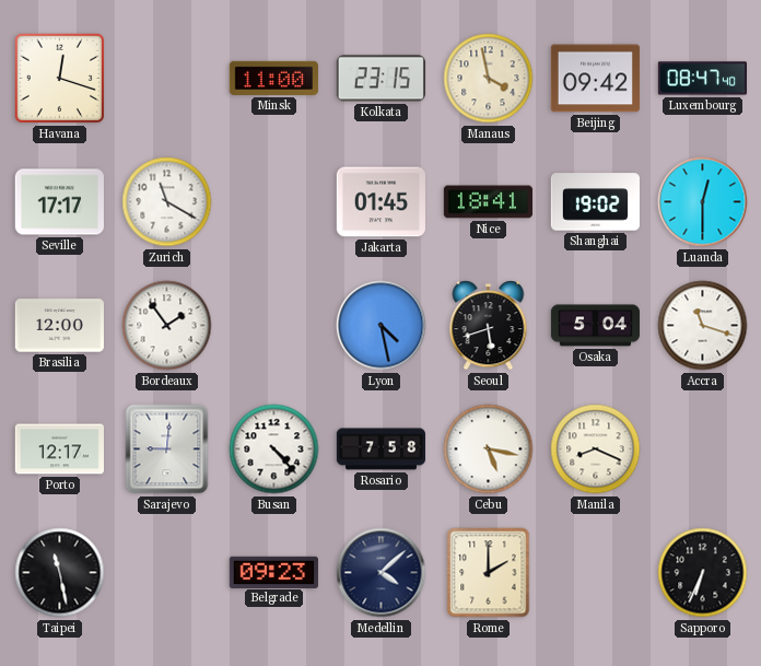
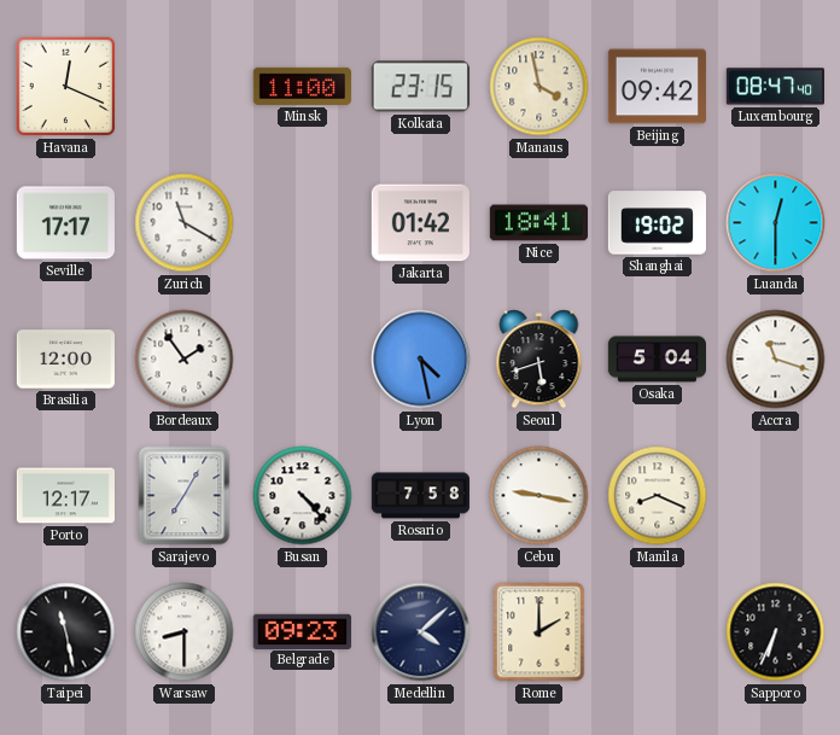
Havana: 12:18 -> 12:19 (66, 87)
Jakarta: 01:45 -> 01:42 (420, 223)
Sarajevo: 9:01 -> 7:05 (185, 496)
Cebu: 5:17 -> 9:17 (539, 496)
Warsaw: none -> 8:30 (185, 632)
